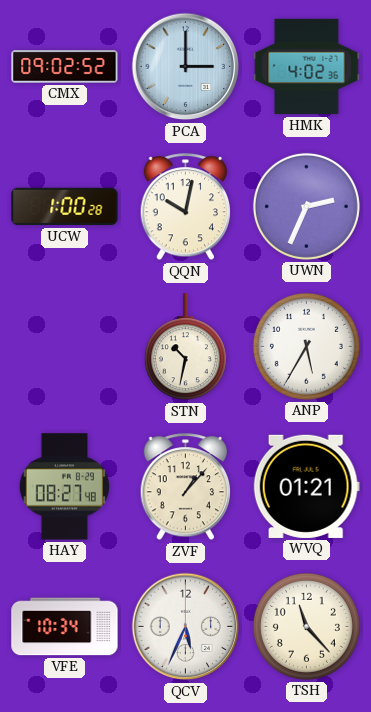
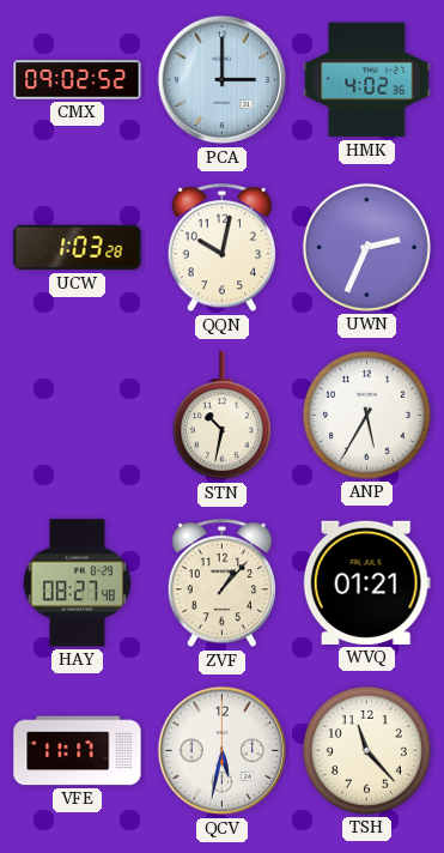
UCW: 1:00 -> 1:03 (78, 248)
VFE: 10:34 -> 11:17 (78, 751)
QCV: 5:34 -> 5:32 (223, 751)
